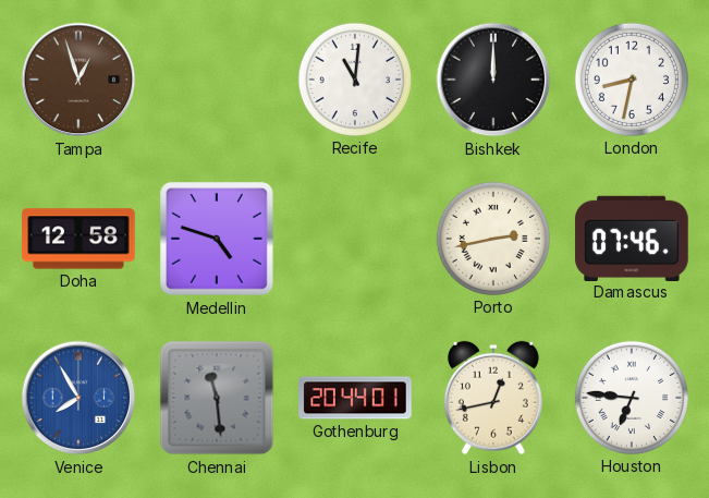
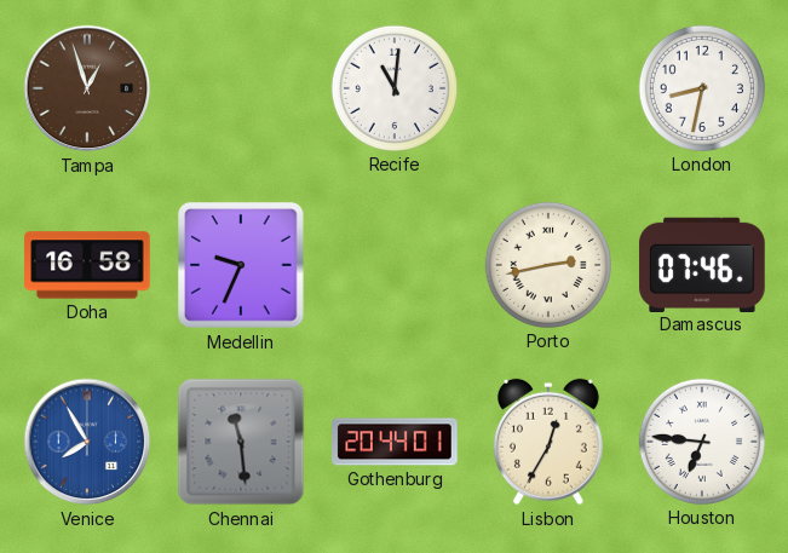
Bishkek: 12:00 -> none (493, 80)
Doha: 12:58 -> 16:58 (87, 265)
Medellin: 4:48 -> 9:34 (241, 265)
Lisbon: 12:43 -> 12:35 (548, 442)
